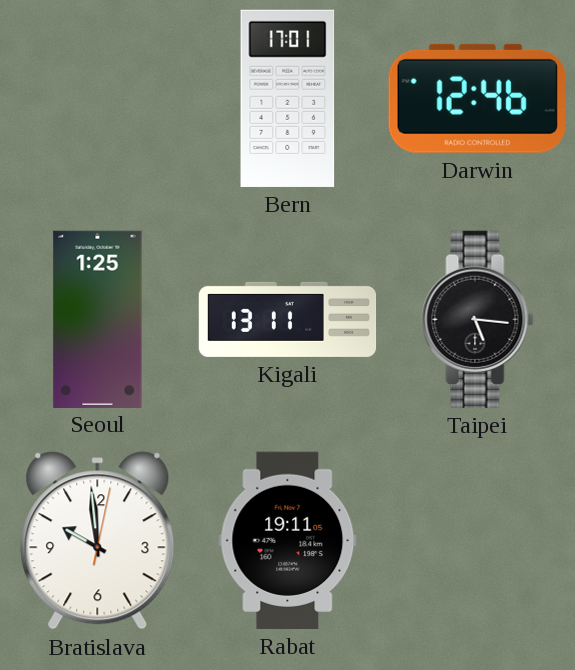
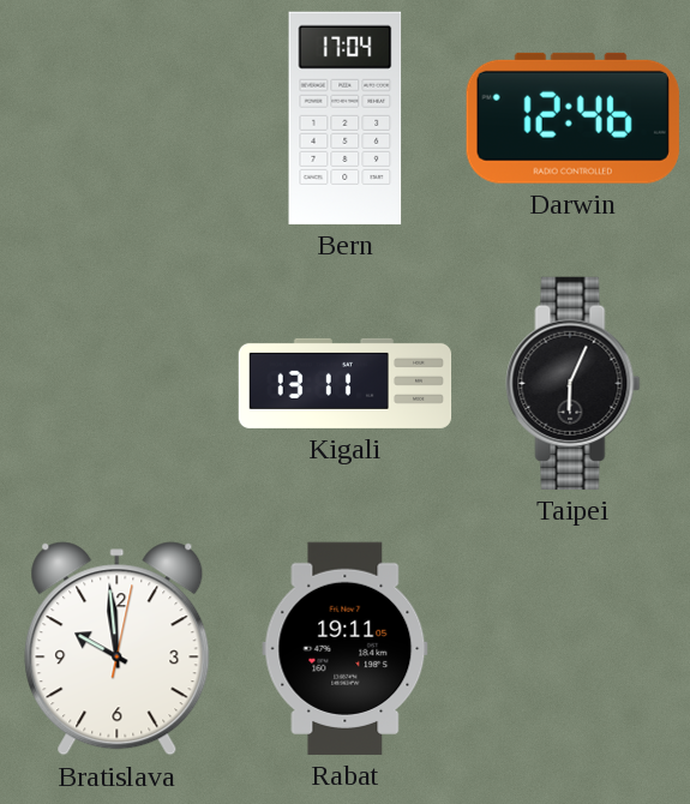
Bern: 17:01 -> 17:04 (346, 118)
Seoul: 1:25 -> none (98, 319)
Taipei: 5:16 -> 6:04 (574, 383)
